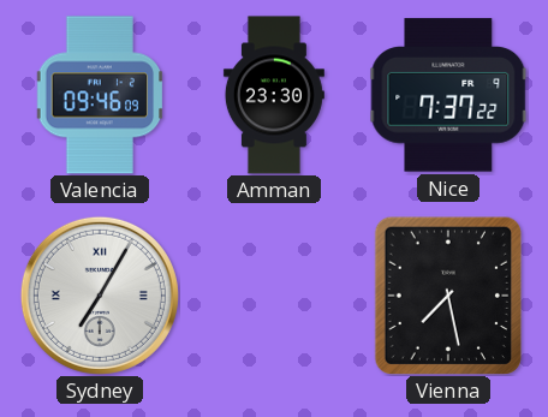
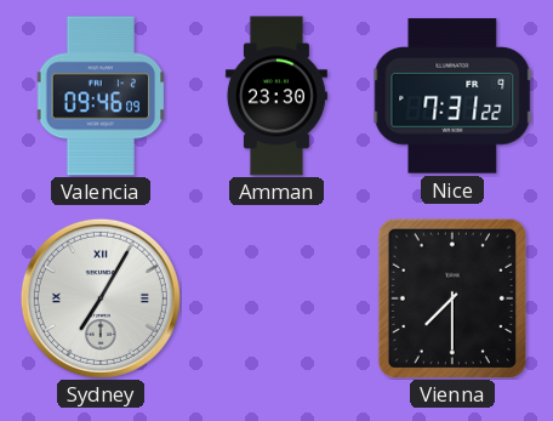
Nice: 7:37 -> 7:31 (452, 96)
Vienna: 7:28 -> 7:30 (452, 297)
